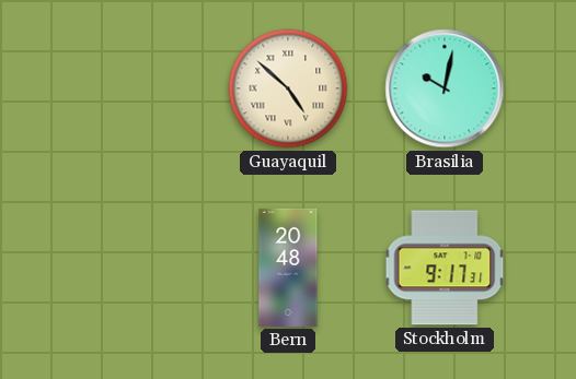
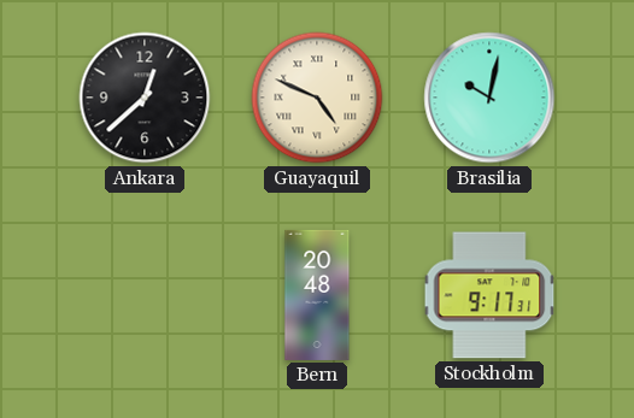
Ankara: none -> 12:38 (145, 98)
Guayaquil: 4:52 -> 4:49 (317, 98)
